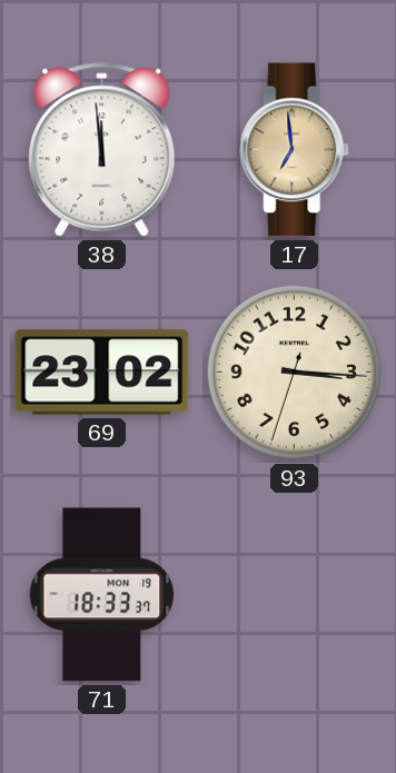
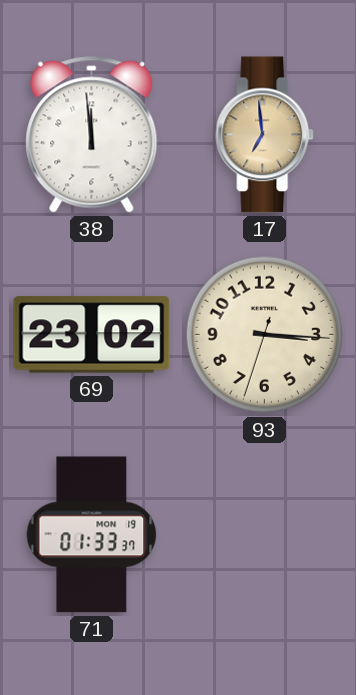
71: 18:33 -> 01:33 (92, 535)
